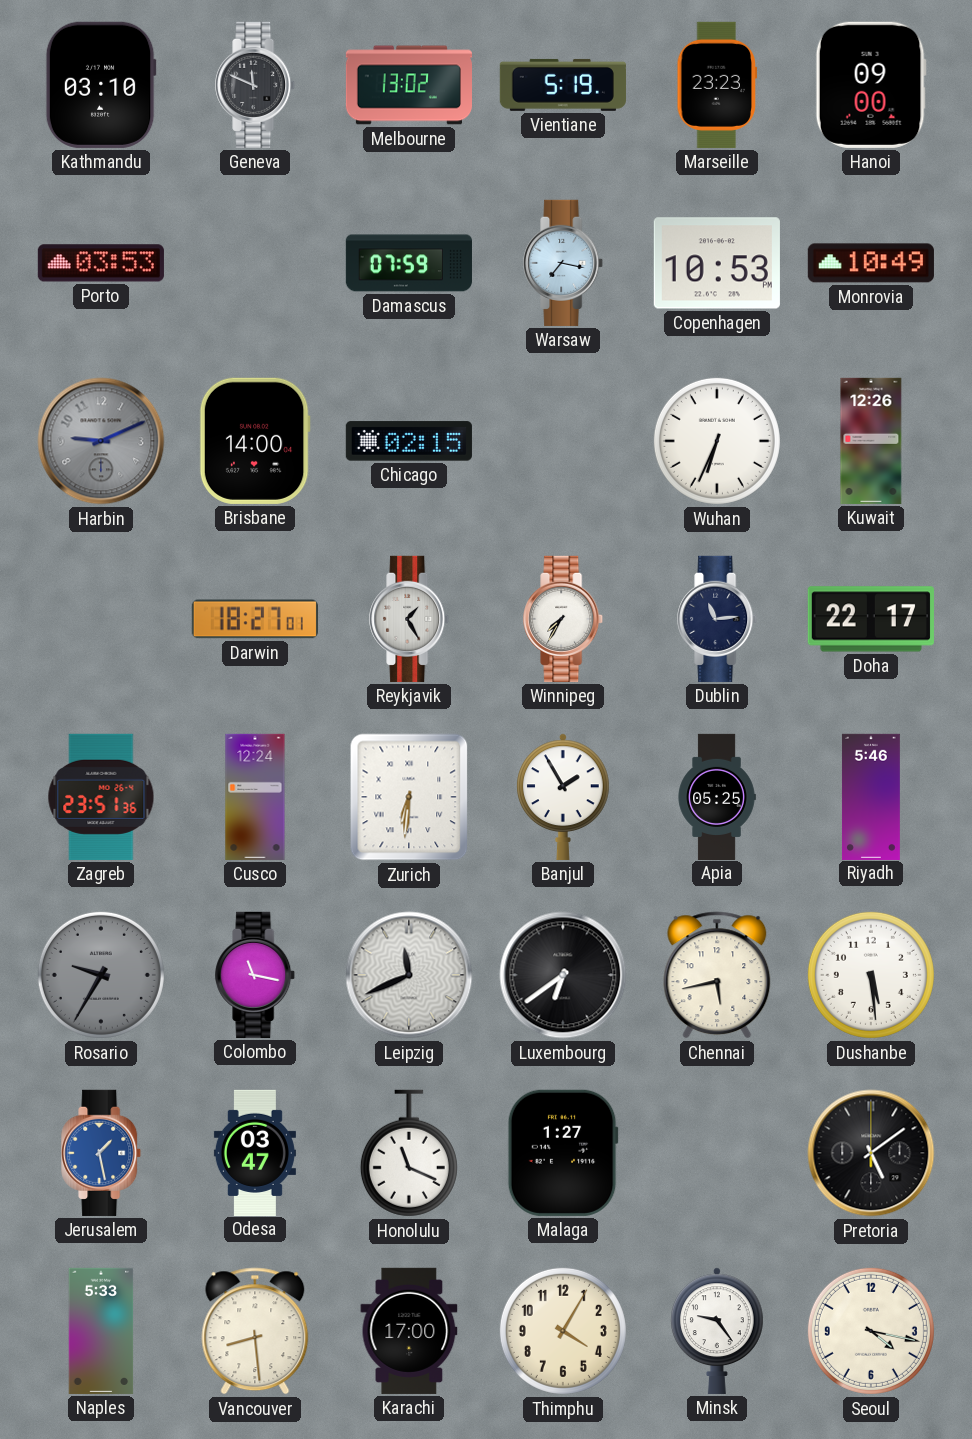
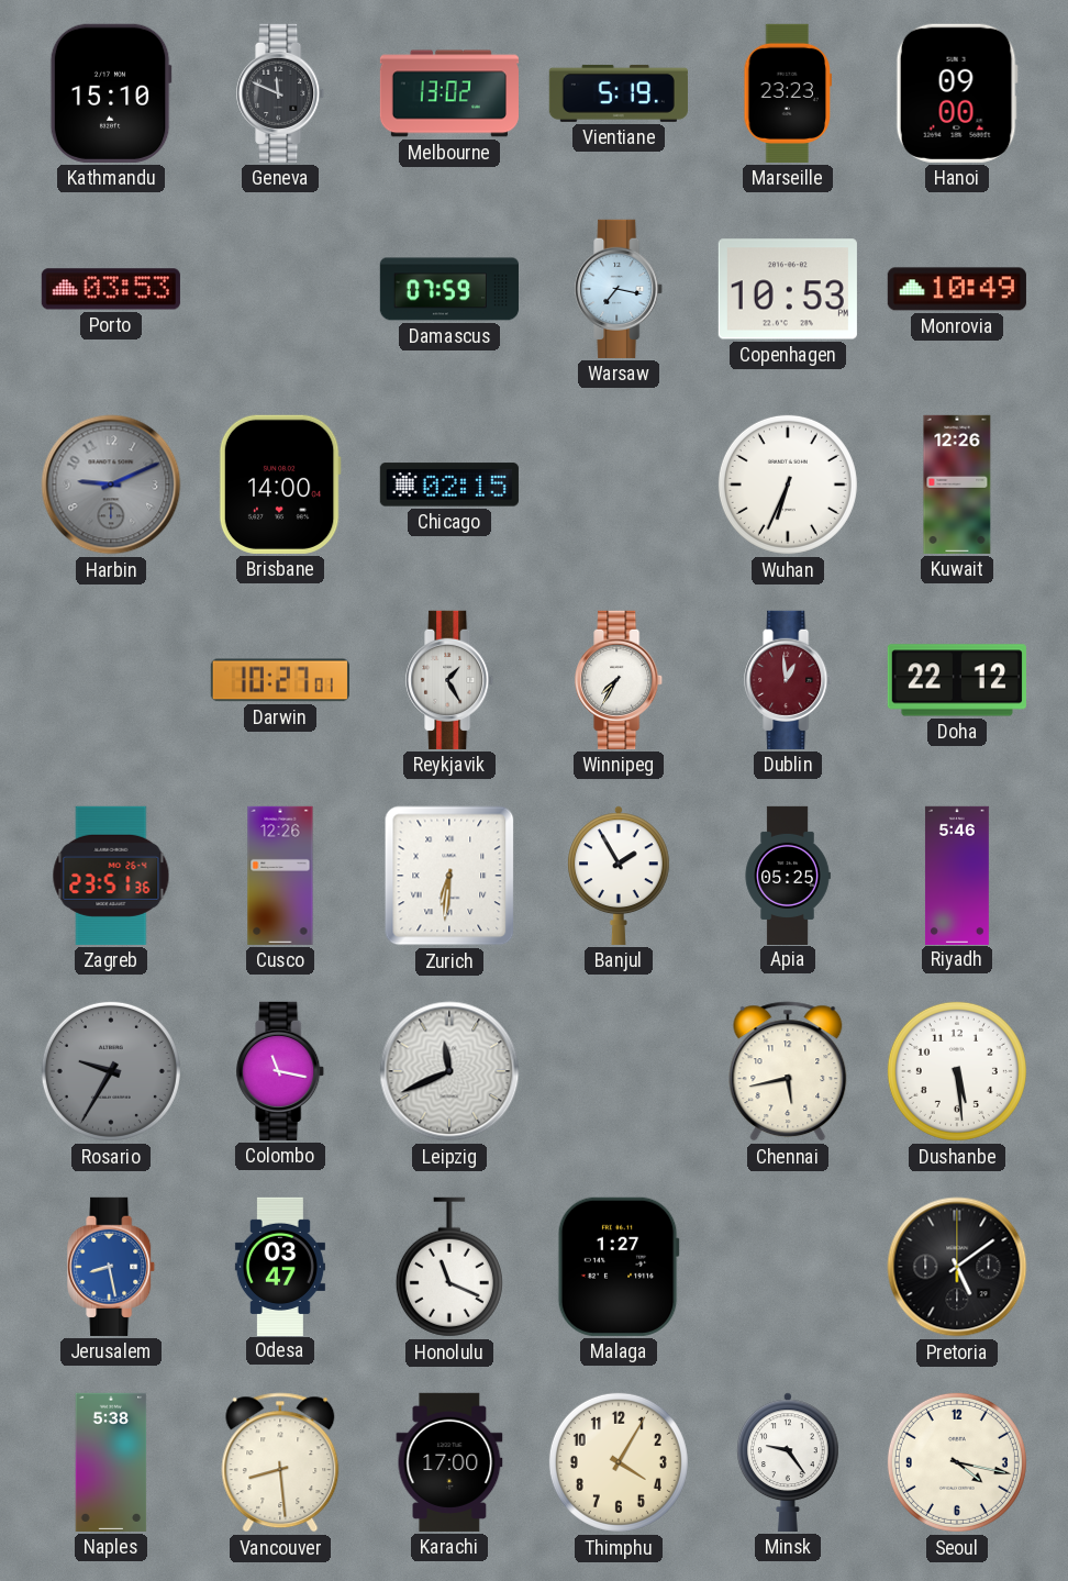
Kathmandu: 03:10 -> 15:10 (111, 93)
Darwin: 18:27 -> 10:27 (280, 680)
Dublin: 11:14 -> 12:59 (789, 680)
Dublin dial: navy -> burgundy (789, 680)
Doha: 22:17 -> 22:12 (957, 680)
Cusco: 12:24 -> 12:26 (280, 876)
Luxembourg: 6:39 -> none (563, 975)
Jerusalem: 1:28 -> 8:28 (112, 1267)
Naples: 5:33 -> 5:38 (111, 1462)
